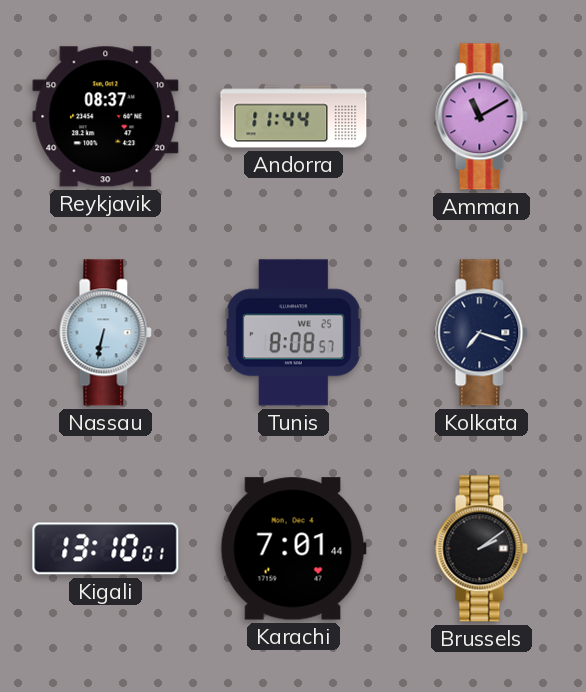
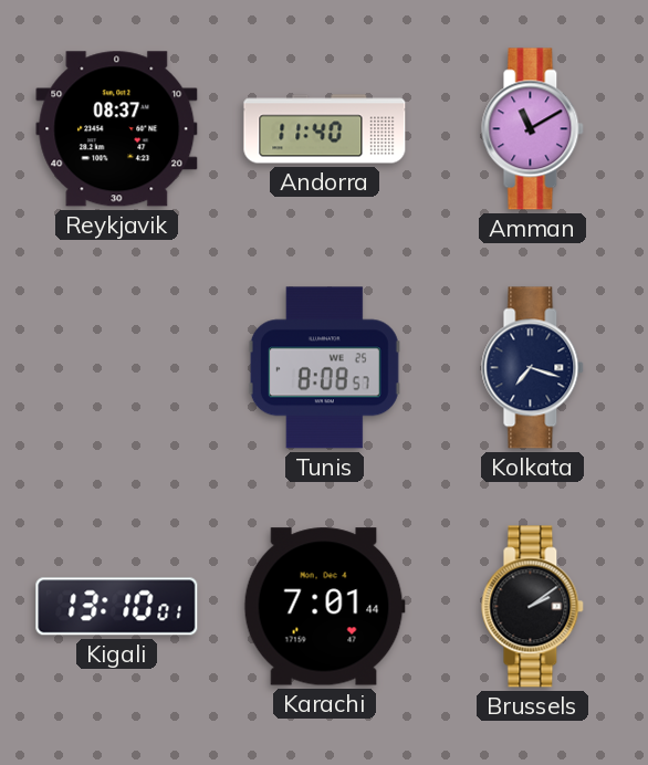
Andorra: 11:44 -> 11:40 (325, 129)
Nassau: 6:32 -> none (106, 333)
